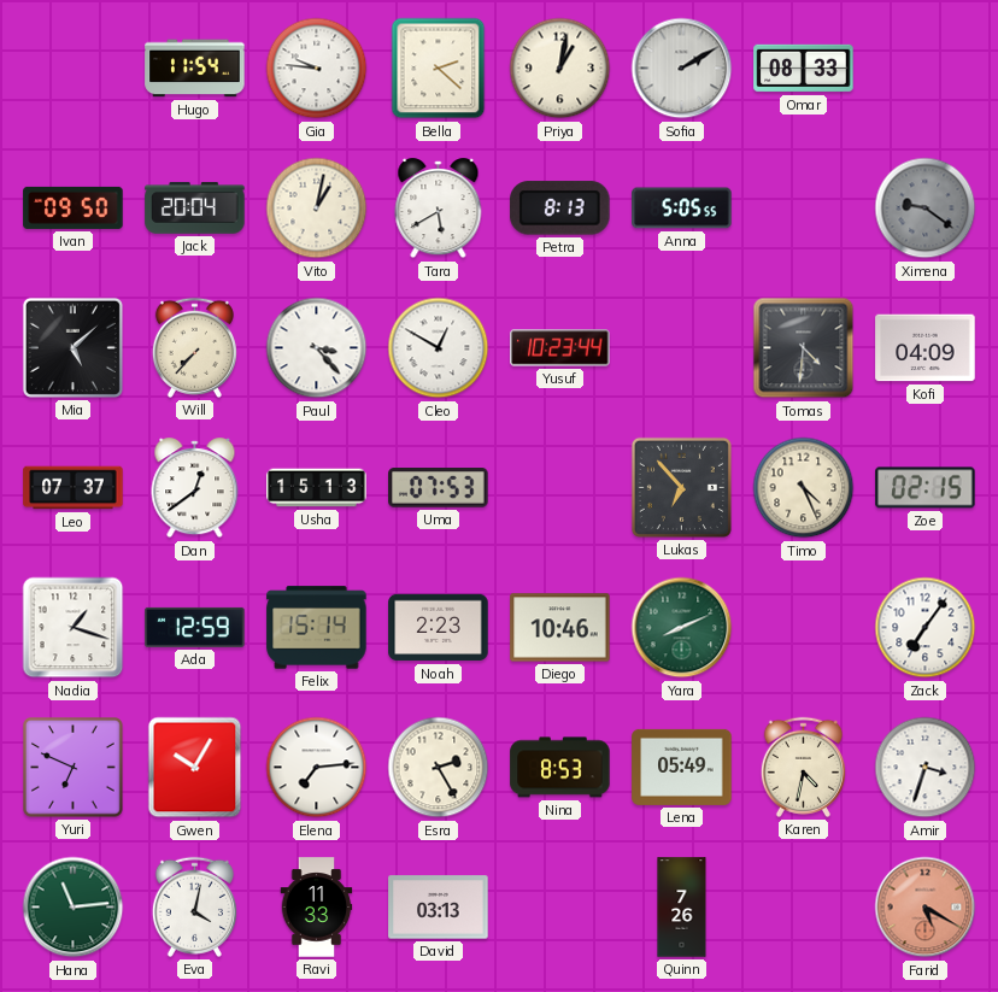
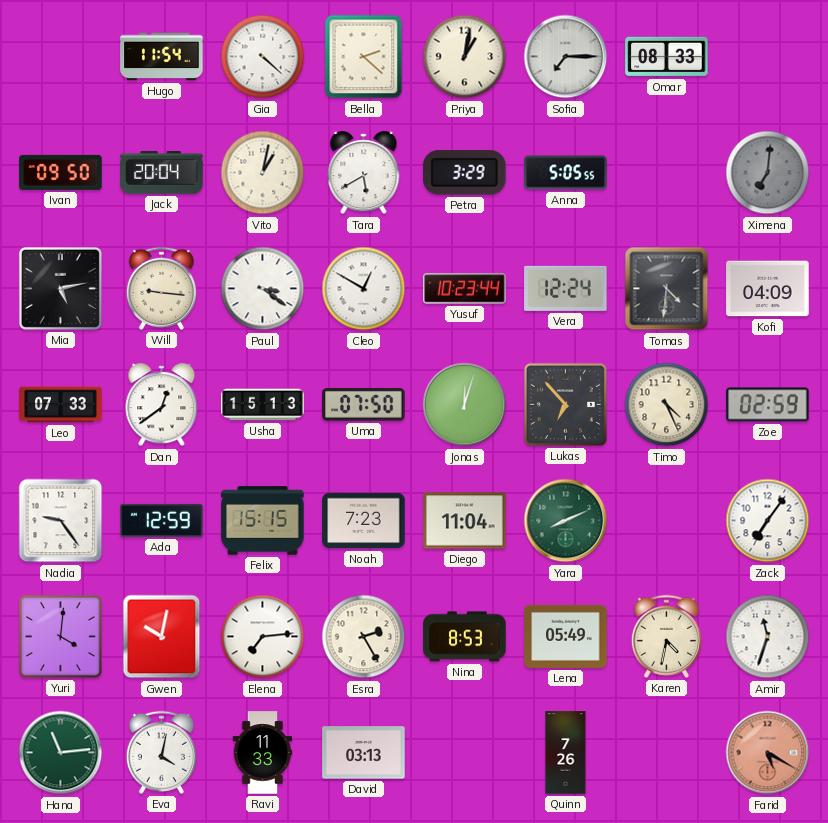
Gia: 9:46 -> 4:22 (263, 57)
Sofia: 2:10 -> 7:15 (566, 57)
Petra: 8:13 -> 3:29 (465, 173)
Ximena: 9:21 -> 7:01 (768, 173)
Mia: 5:08 -> 5:13 (60, 288)
Will: 7:37 -> 9:16 (161, 288)
Paul: 3:23 -> 3:21 (263, 289)
Vera: none -> 12:24 (566, 288)
Leo: 07:37 -> 07:33 (61, 405)
Uma: 07:53 -> 07:50 (364, 405)
Jonas: none -> 12:03 (465, 405)
Zoe: 02:15 -> 02:59 (768, 405)
Nadia: 1:18 -> 9:24 (61, 521)
Felix: 15:14 -> 15:15 (263, 521)
Noah: 2:23 -> 7:23 (364, 521)
Diego: 10:46 -> 11:04 (465, 521)
Yuri: 6:49 -> 4:01 (61, 637)
Gwen: 10:05 -> 10:02 (162, 637)
Amir: 3:33 -> 11:33 (768, 637)
